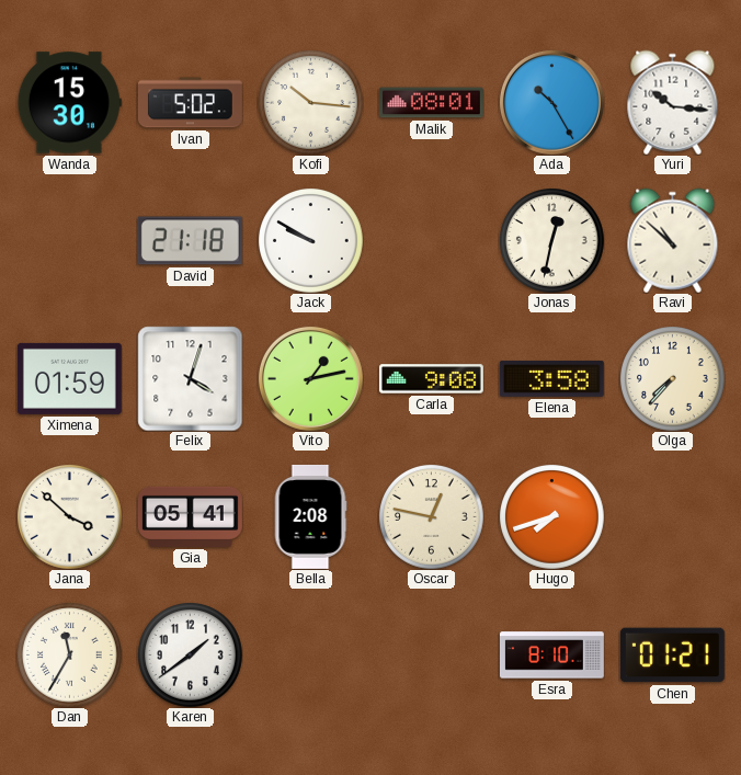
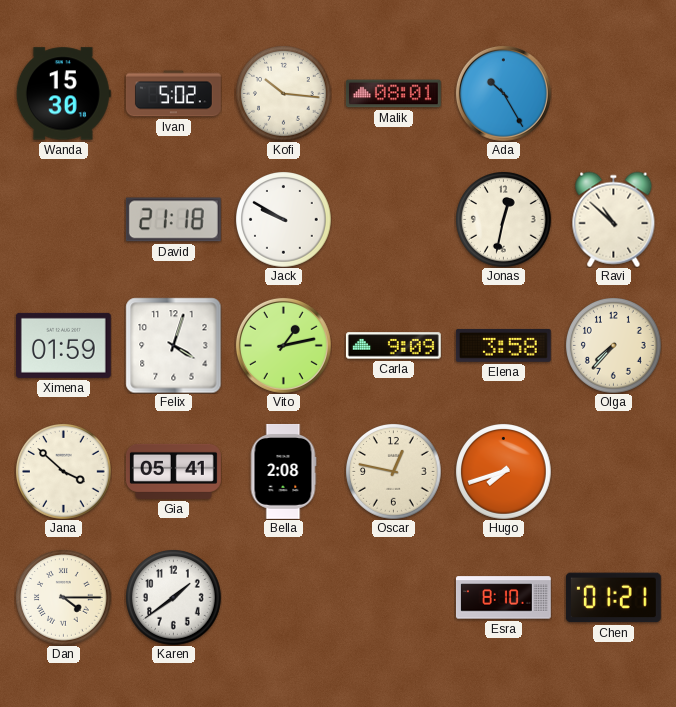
Yuri: 10:16 -> none (673, 102)
Carla: 9:08 -> 9:09 (393, 346)
Dan: 11:35 -> 4:15 (64, 598)
